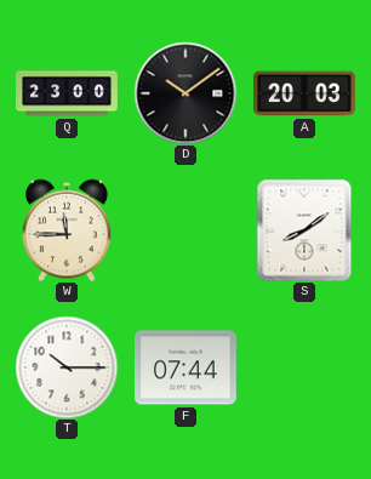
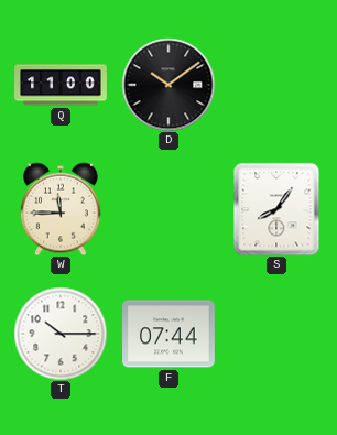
Q: 23:00 -> 11:00 (61, 85)
A: 20:03 -> none (306, 93)
S: 8:09 -> 8:06 (276, 209)
